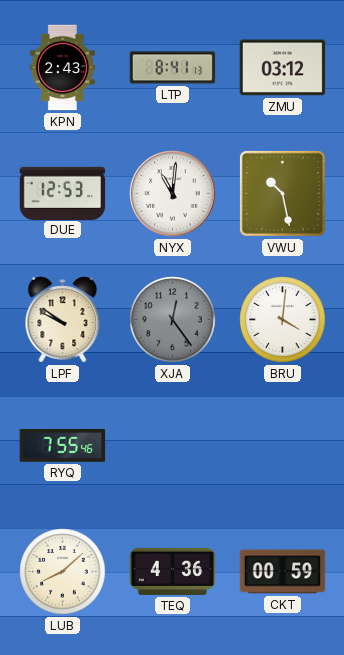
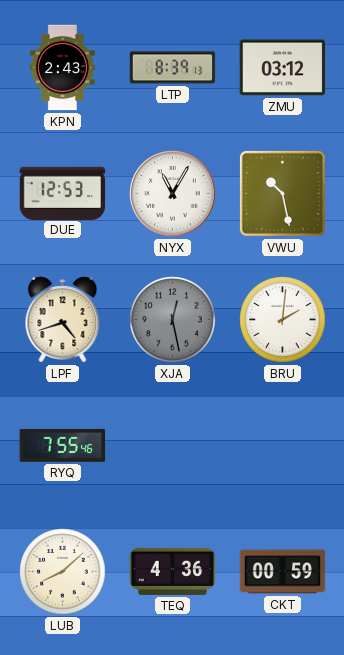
LTP: 8:41 -> 8:39 (173, 68)
NYX: 11:01 -> 11:05 (173, 194)
LPF: 9:51 -> 4:42 (63, 320)
XJA: 12:24 -> 12:28 (173, 320)
BRU: 4:01 -> 2:01 (283, 320)
